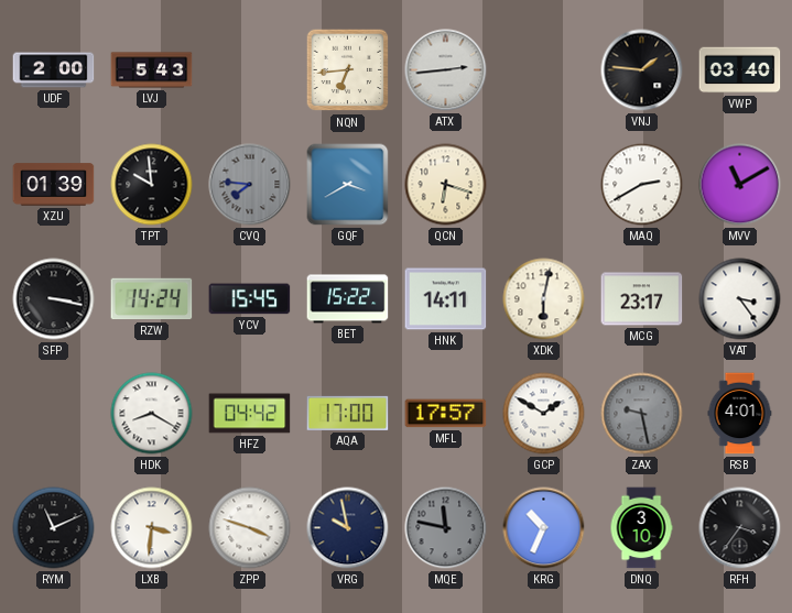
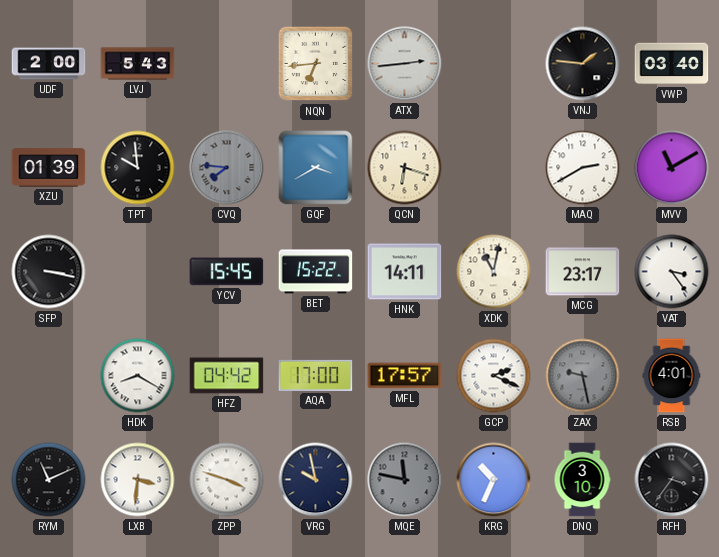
RZW: 14:24 -> none (152, 299)
XDK: 6:02 -> 11:02 (494, 272)
GCP: 1:50 -> 2:19 (494, 376)
